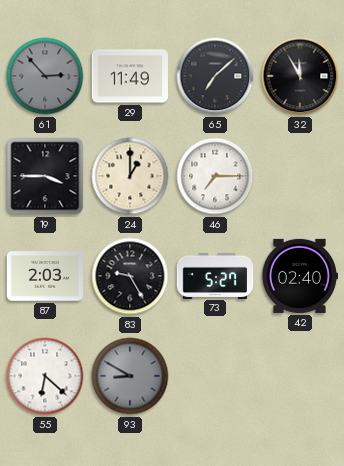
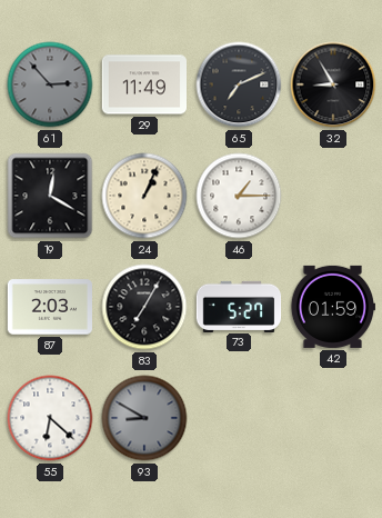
65: 7:08 -> 7:11 (239, 84)
32: 11:55 -> 8:55 (333, 84)
19: 3:45 -> 12:20 (50, 196)
24: 1:00 -> 1:04 (144, 196)
46: 7:15 -> 1:15 (239, 196)
83: 9:25 -> 7:05 (144, 307)
42: 02:40 -> 01:59 (332, 307)
